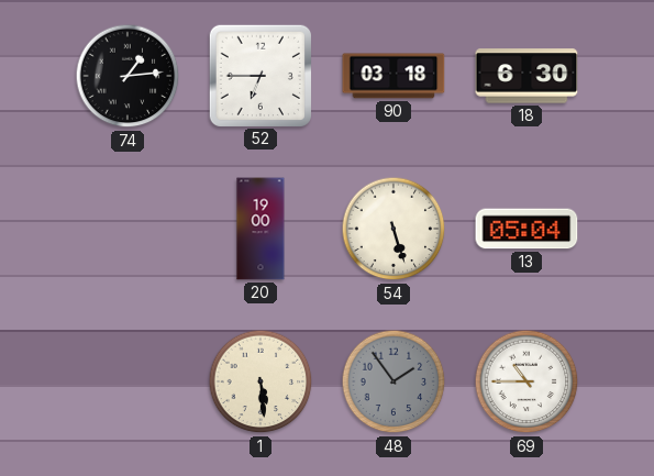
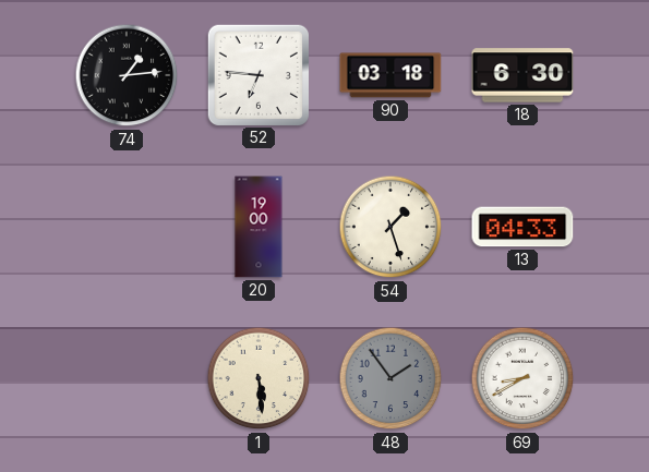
52: 6:45 -> 6:46 (257, 74)
54: 5:27 -> 1:27 (390, 227)
13: 05:04 -> 04:33 (522, 227)
69: 10:45 -> 8:40 (522, 378)
